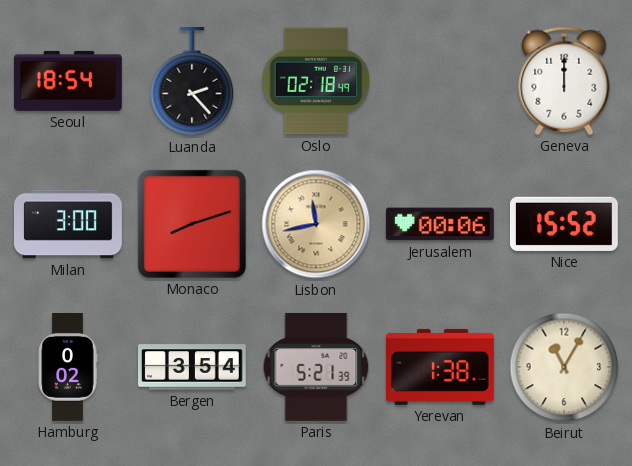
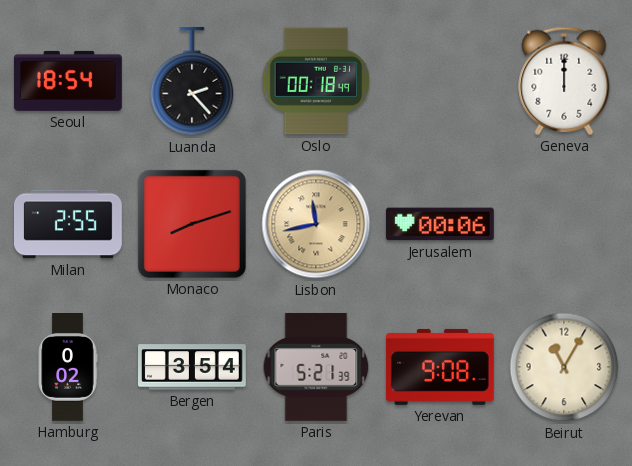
Oslo: 02:18 -> 00:18 (316, 81)
Milan: 3:00 -> 2:55 (69, 224)
Nice: 15:52 -> none (564, 224)
Yerevan: 1:38 -> 9:08 (440, 367)
